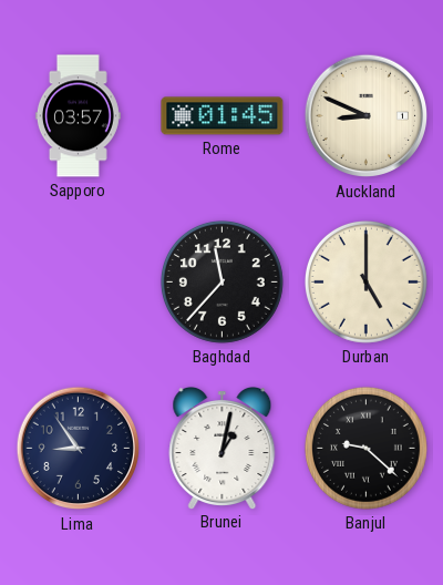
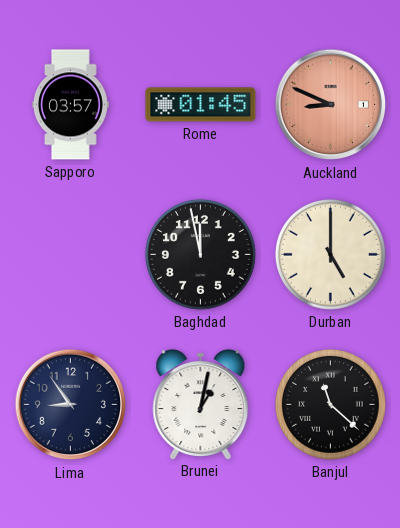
Auckland dial: cream -> salmon (331, 105)
Baghdad: 11:37 -> 11:58 (200, 254)
Banjul: 9:22 -> 11:22 (330, 404)
